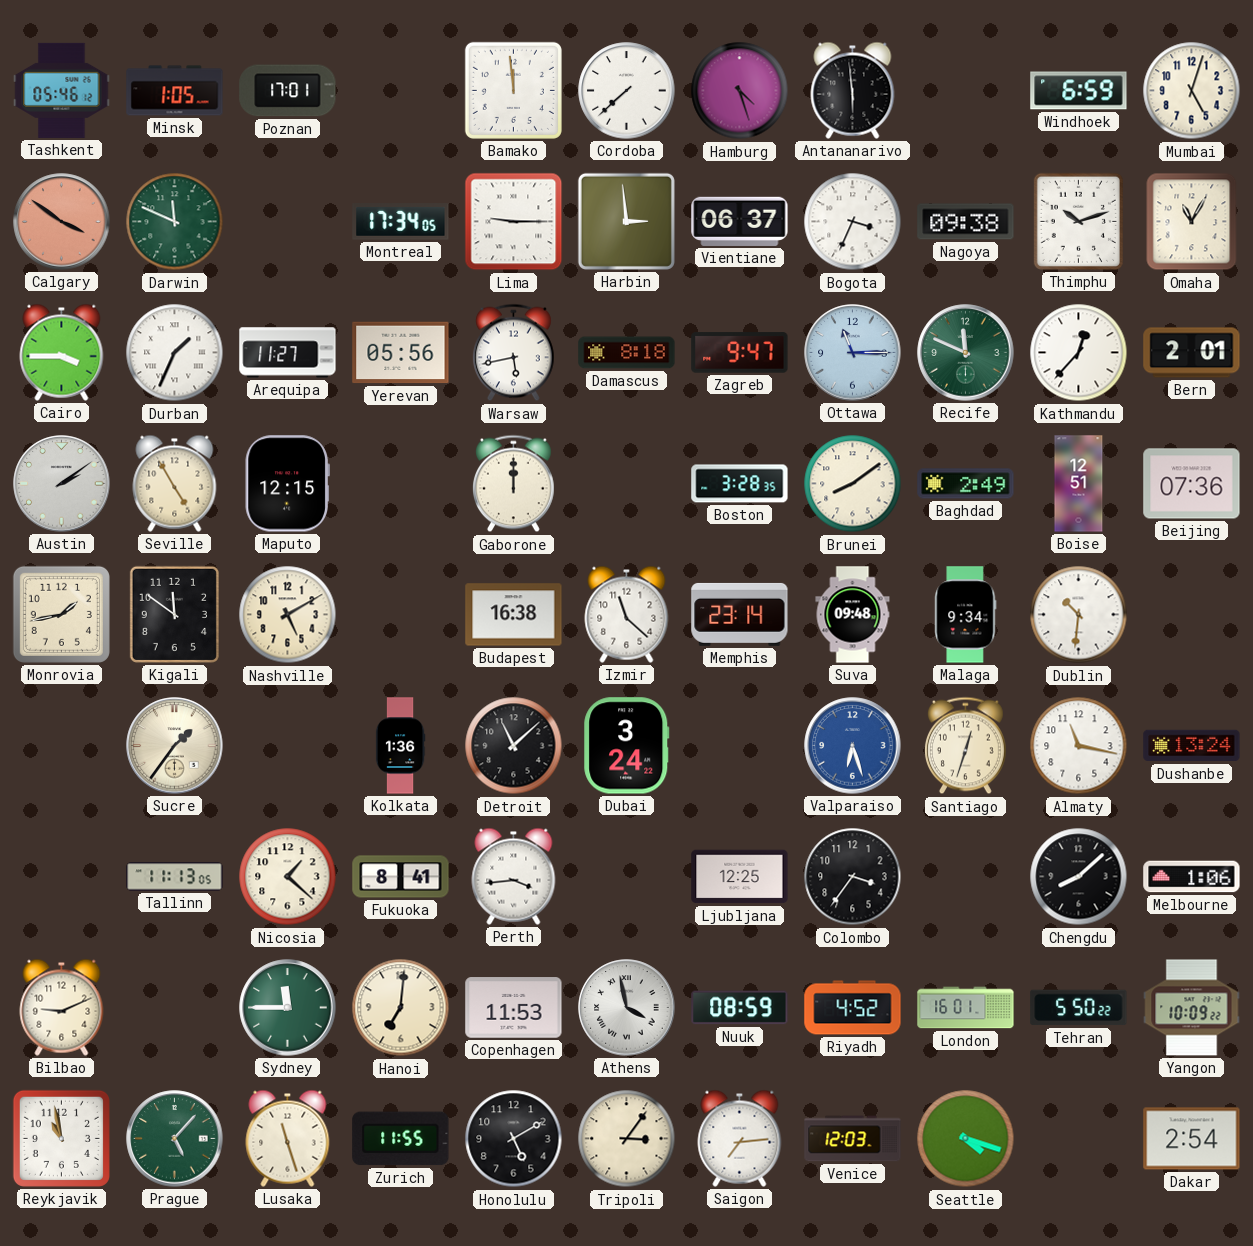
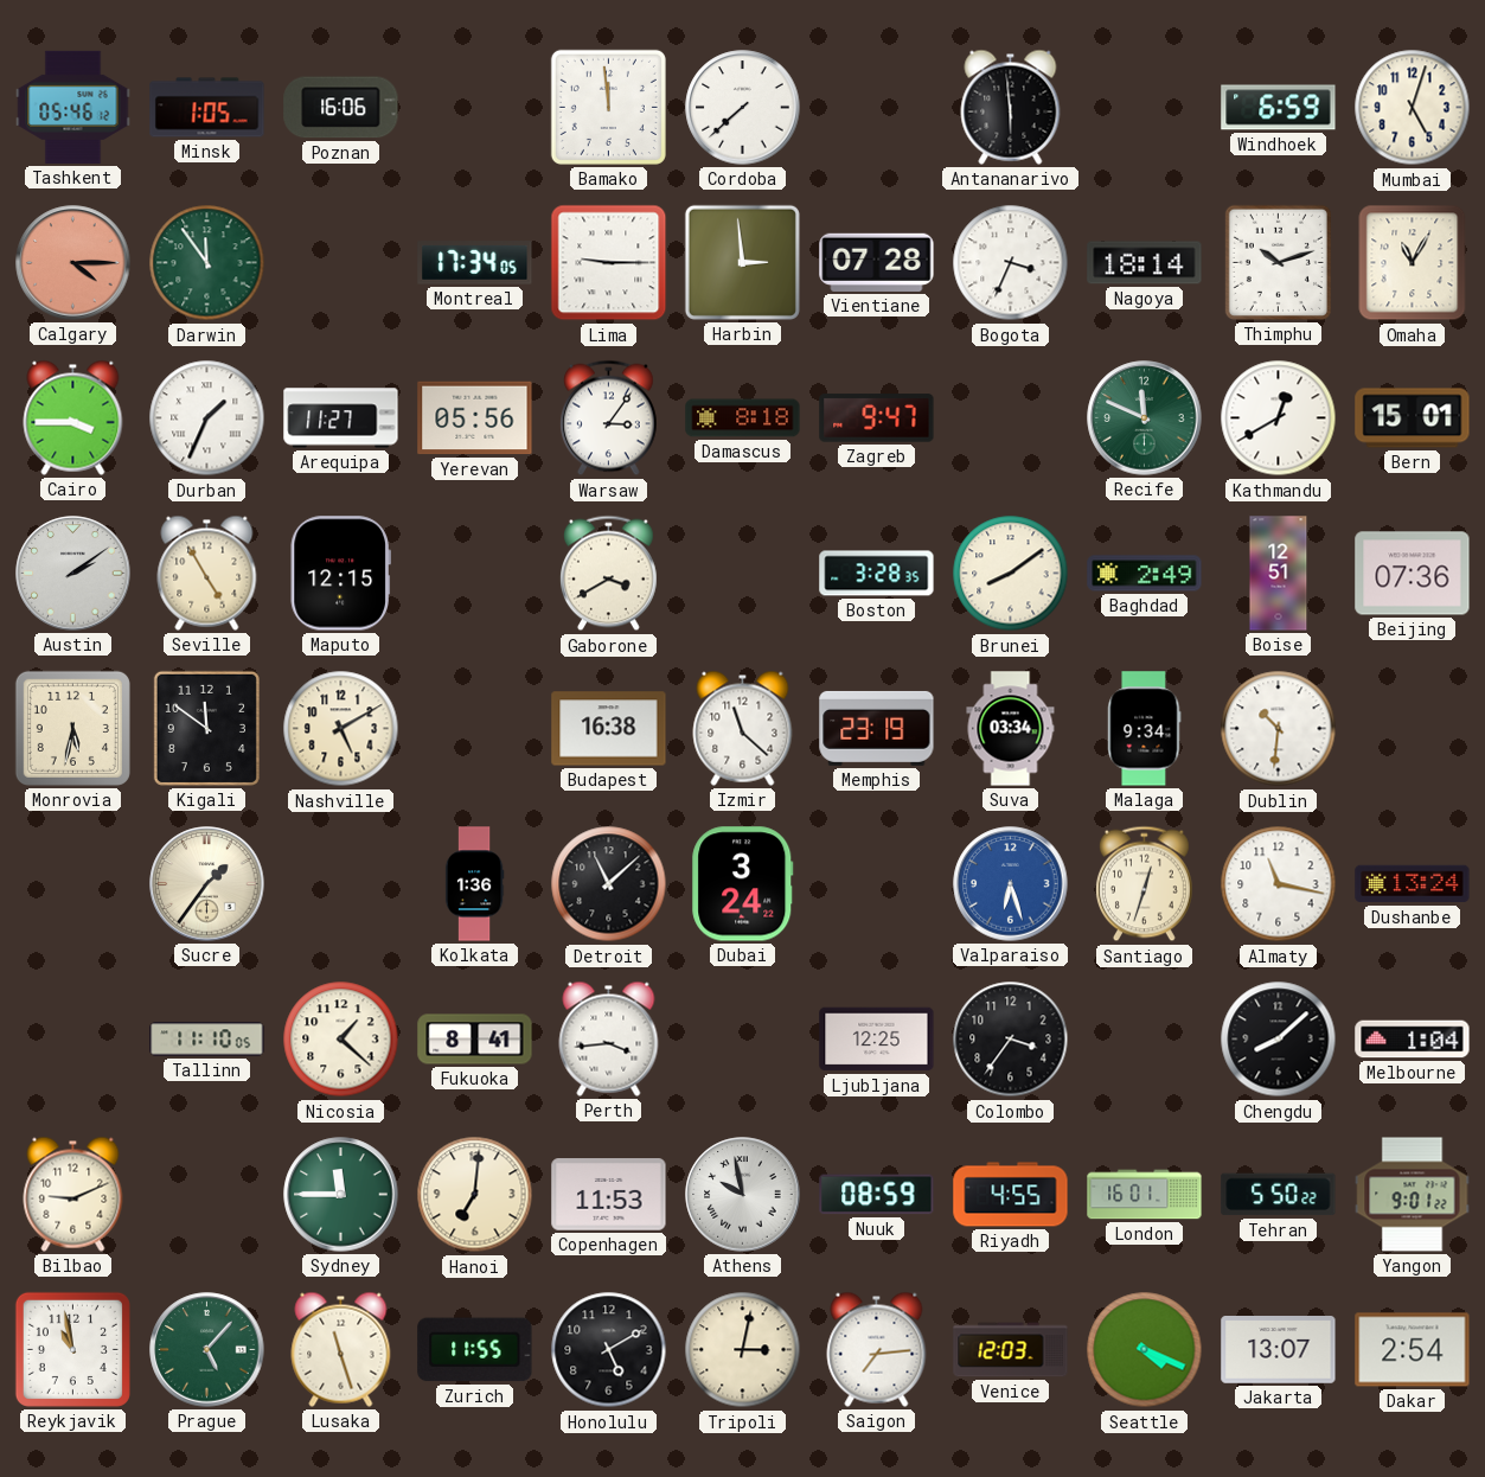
Poznan: 17:01 -> 16:06 (341, 108)
Hamburg: 4:27 -> none (740, 91)
Calgary: 3:51 -> 4:15 (73, 263)
Darwin: 11:49 -> 11:54 (207, 263)
Vientiane: 06:37 -> 07:28 (877, 262)
Nagoya: 09:38 -> 18:14 (1145, 263)
Warsaw: 5:43 -> 3:06 (608, 418)
Ottawa: 11:15 -> none (853, 353)
Kathmandu: 12:37 -> 12:40 (1279, 418)
Bern: 2:01 -> 15:01 (1413, 418)
Gaborone: 12:00 -> 3:40 (608, 574)
Monrovia: 1:43 -> 5:32 (72, 728)
Memphis: 23:14 -> 23:19 (877, 728)
Suva: 09:48 -> 03:34 (1011, 729)
Tallinn: 11:13 -> 11:10 (207, 1040)
Melbourne: 1:06 -> 1:04 (1413, 1040)
Athens: 3:58 -> 9:58 (743, 1195)
Riyadh: 4:52 -> 4:55 (1011, 1195)
Yangon: 10:09 -> 9:01 (1413, 1195)
Tripoli: 3:06 -> 3:02 (743, 1350)
Seattle: 4:18 -> 4:19 (1145, 1350)
Jakarta: none -> 13:07 (1279, 1350)
